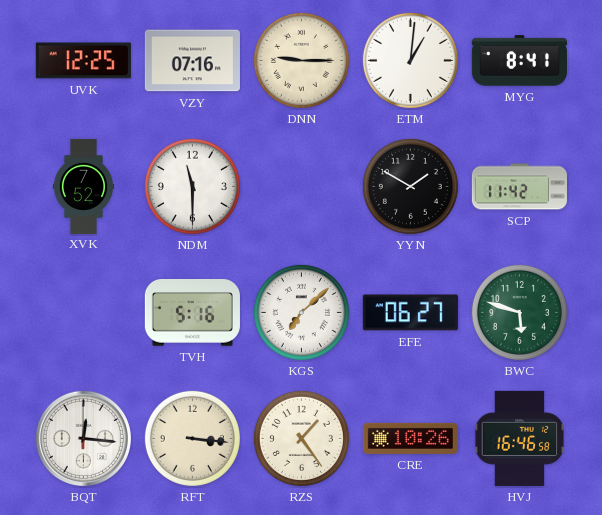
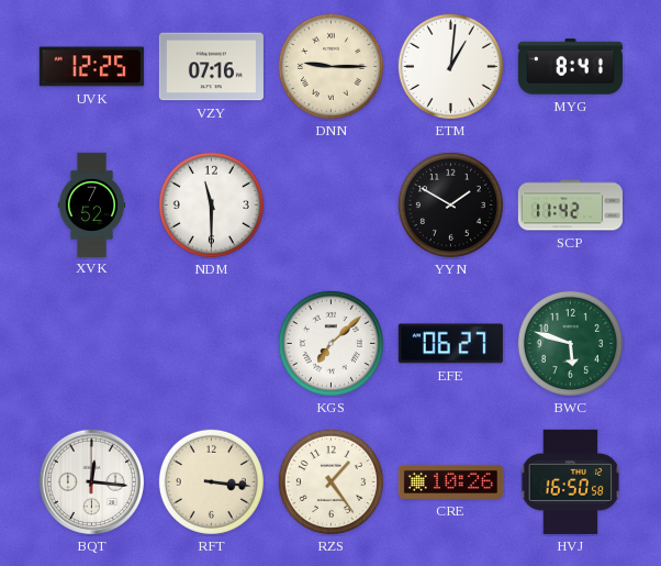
TVH: 5:16 -> none (192, 313)
HVJ: 16:46 -> 16:50 (571, 481)
